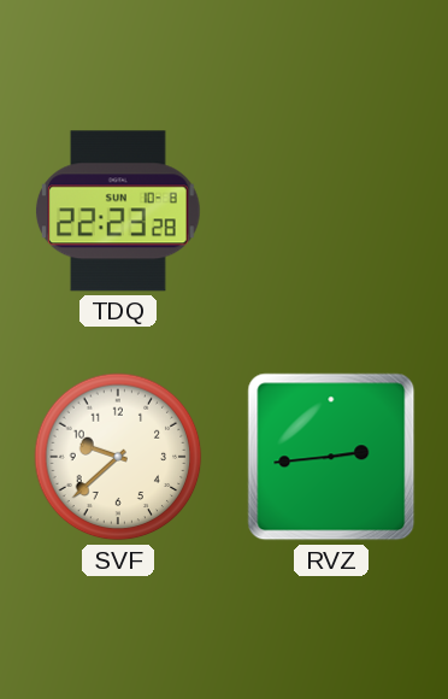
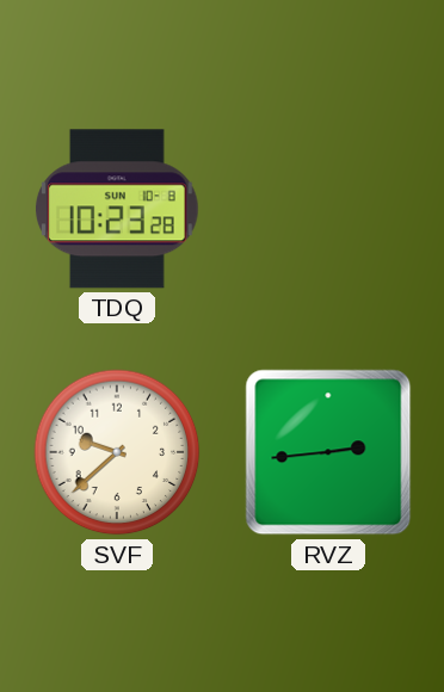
TDQ: 22:23 -> 10:23 (117, 209)
